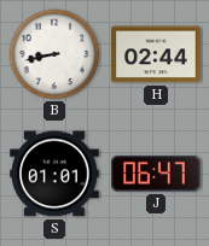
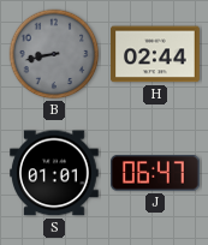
B dial: white -> grey (54, 54)
